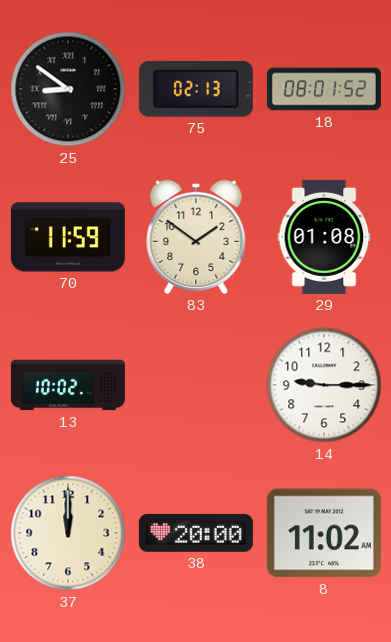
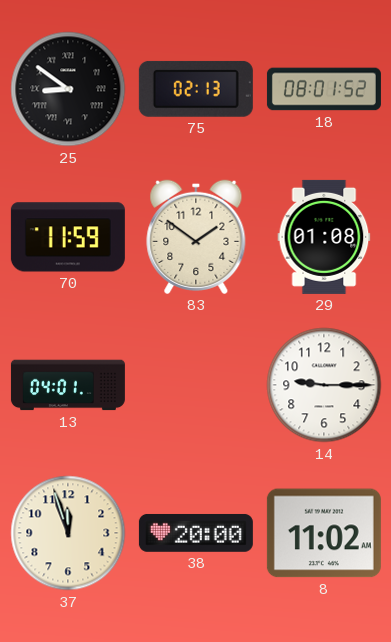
13: 10:02 -> 04:01 (68, 385)
37: 12:00 -> 11:57 (68, 533)
